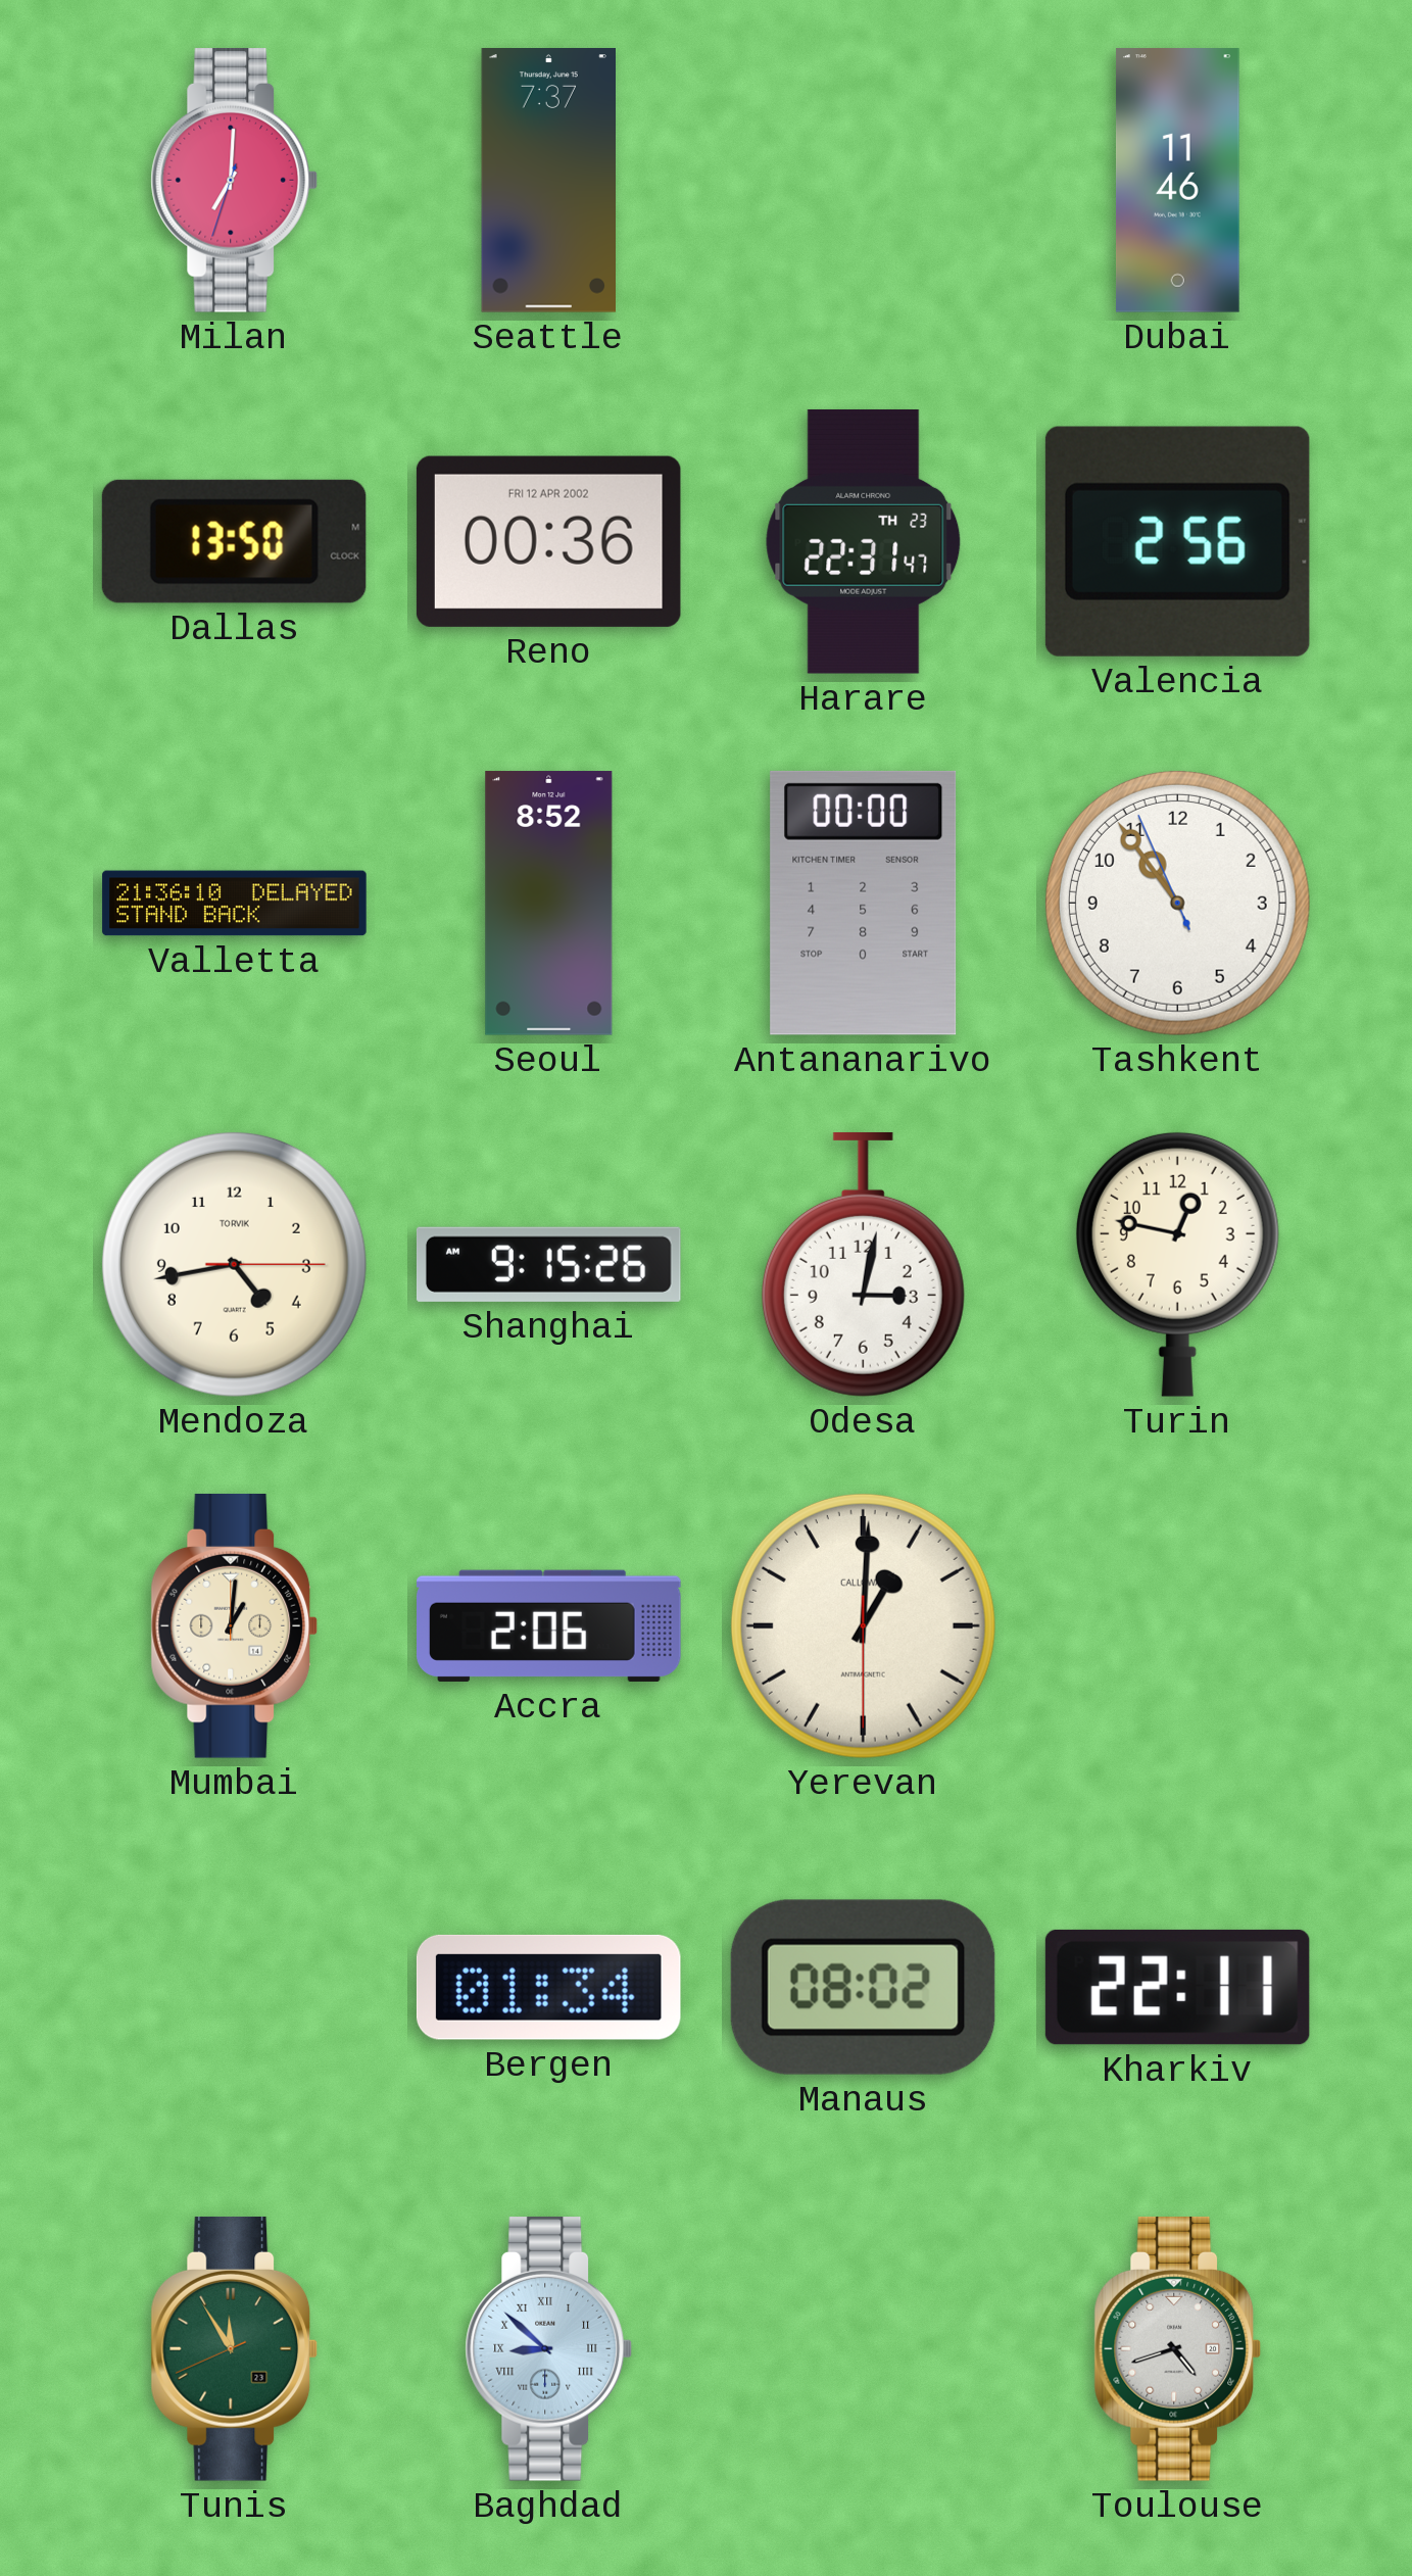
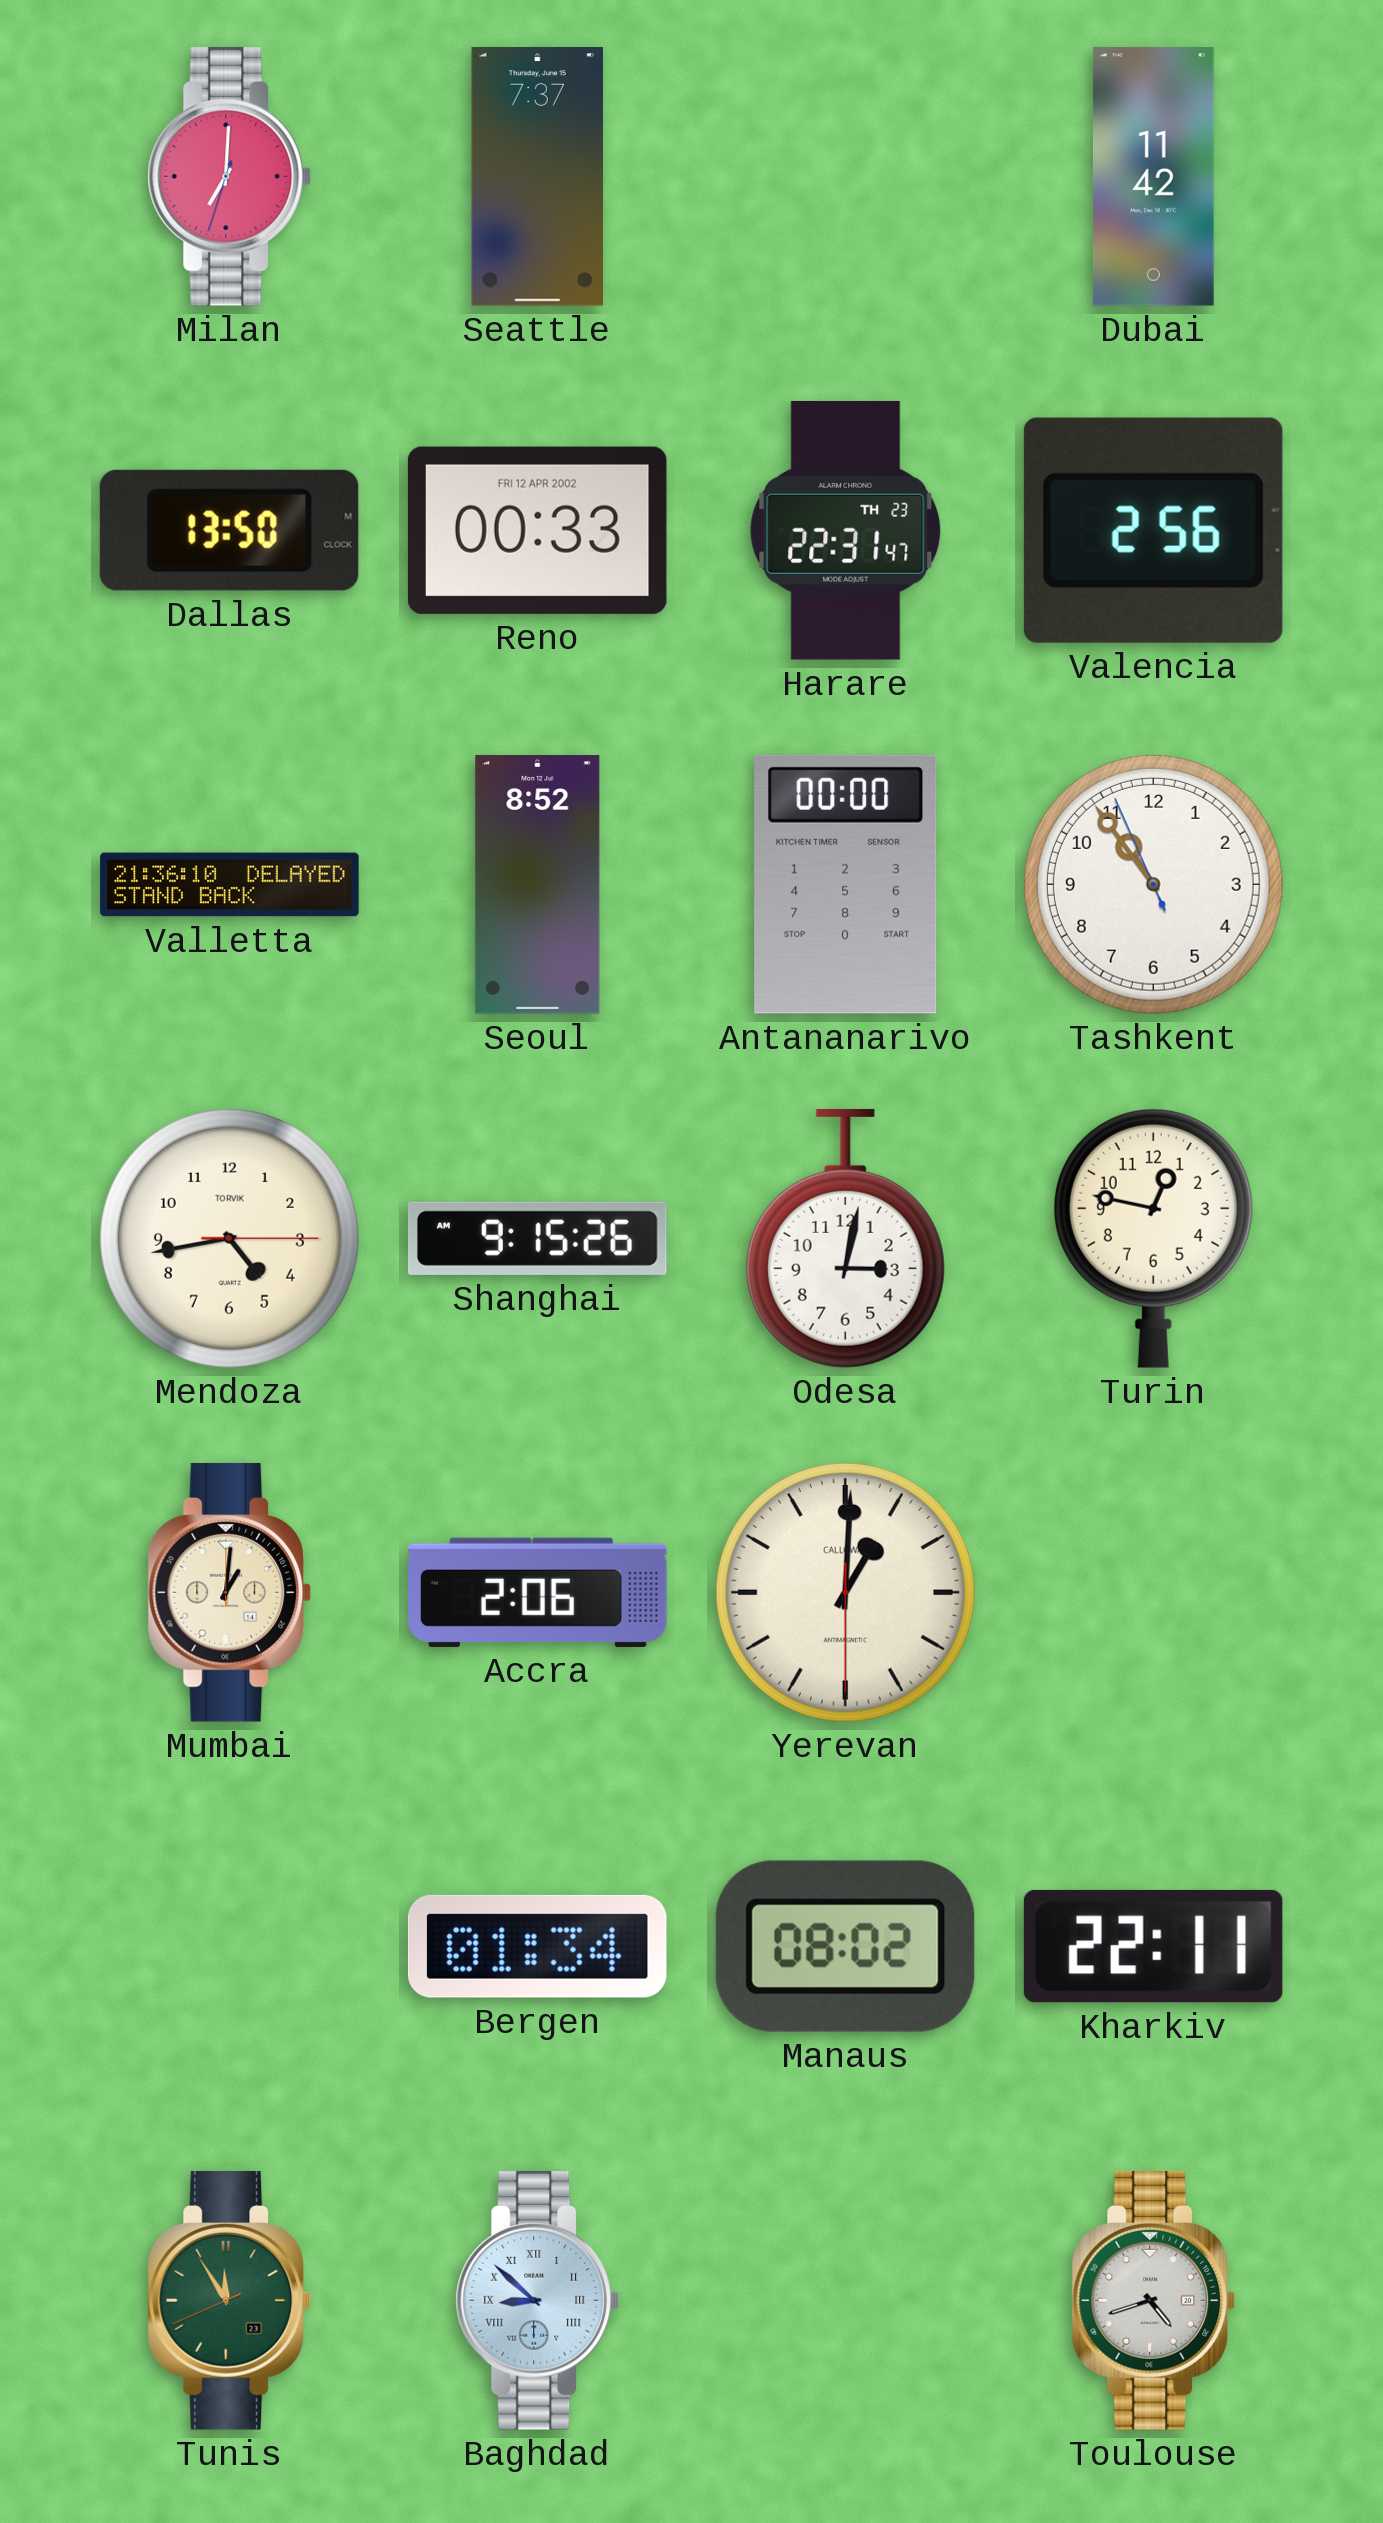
Dubai: 11:46 -> 11:42 (1154, 177)
Reno: 00:36 -> 00:33 (537, 530)
